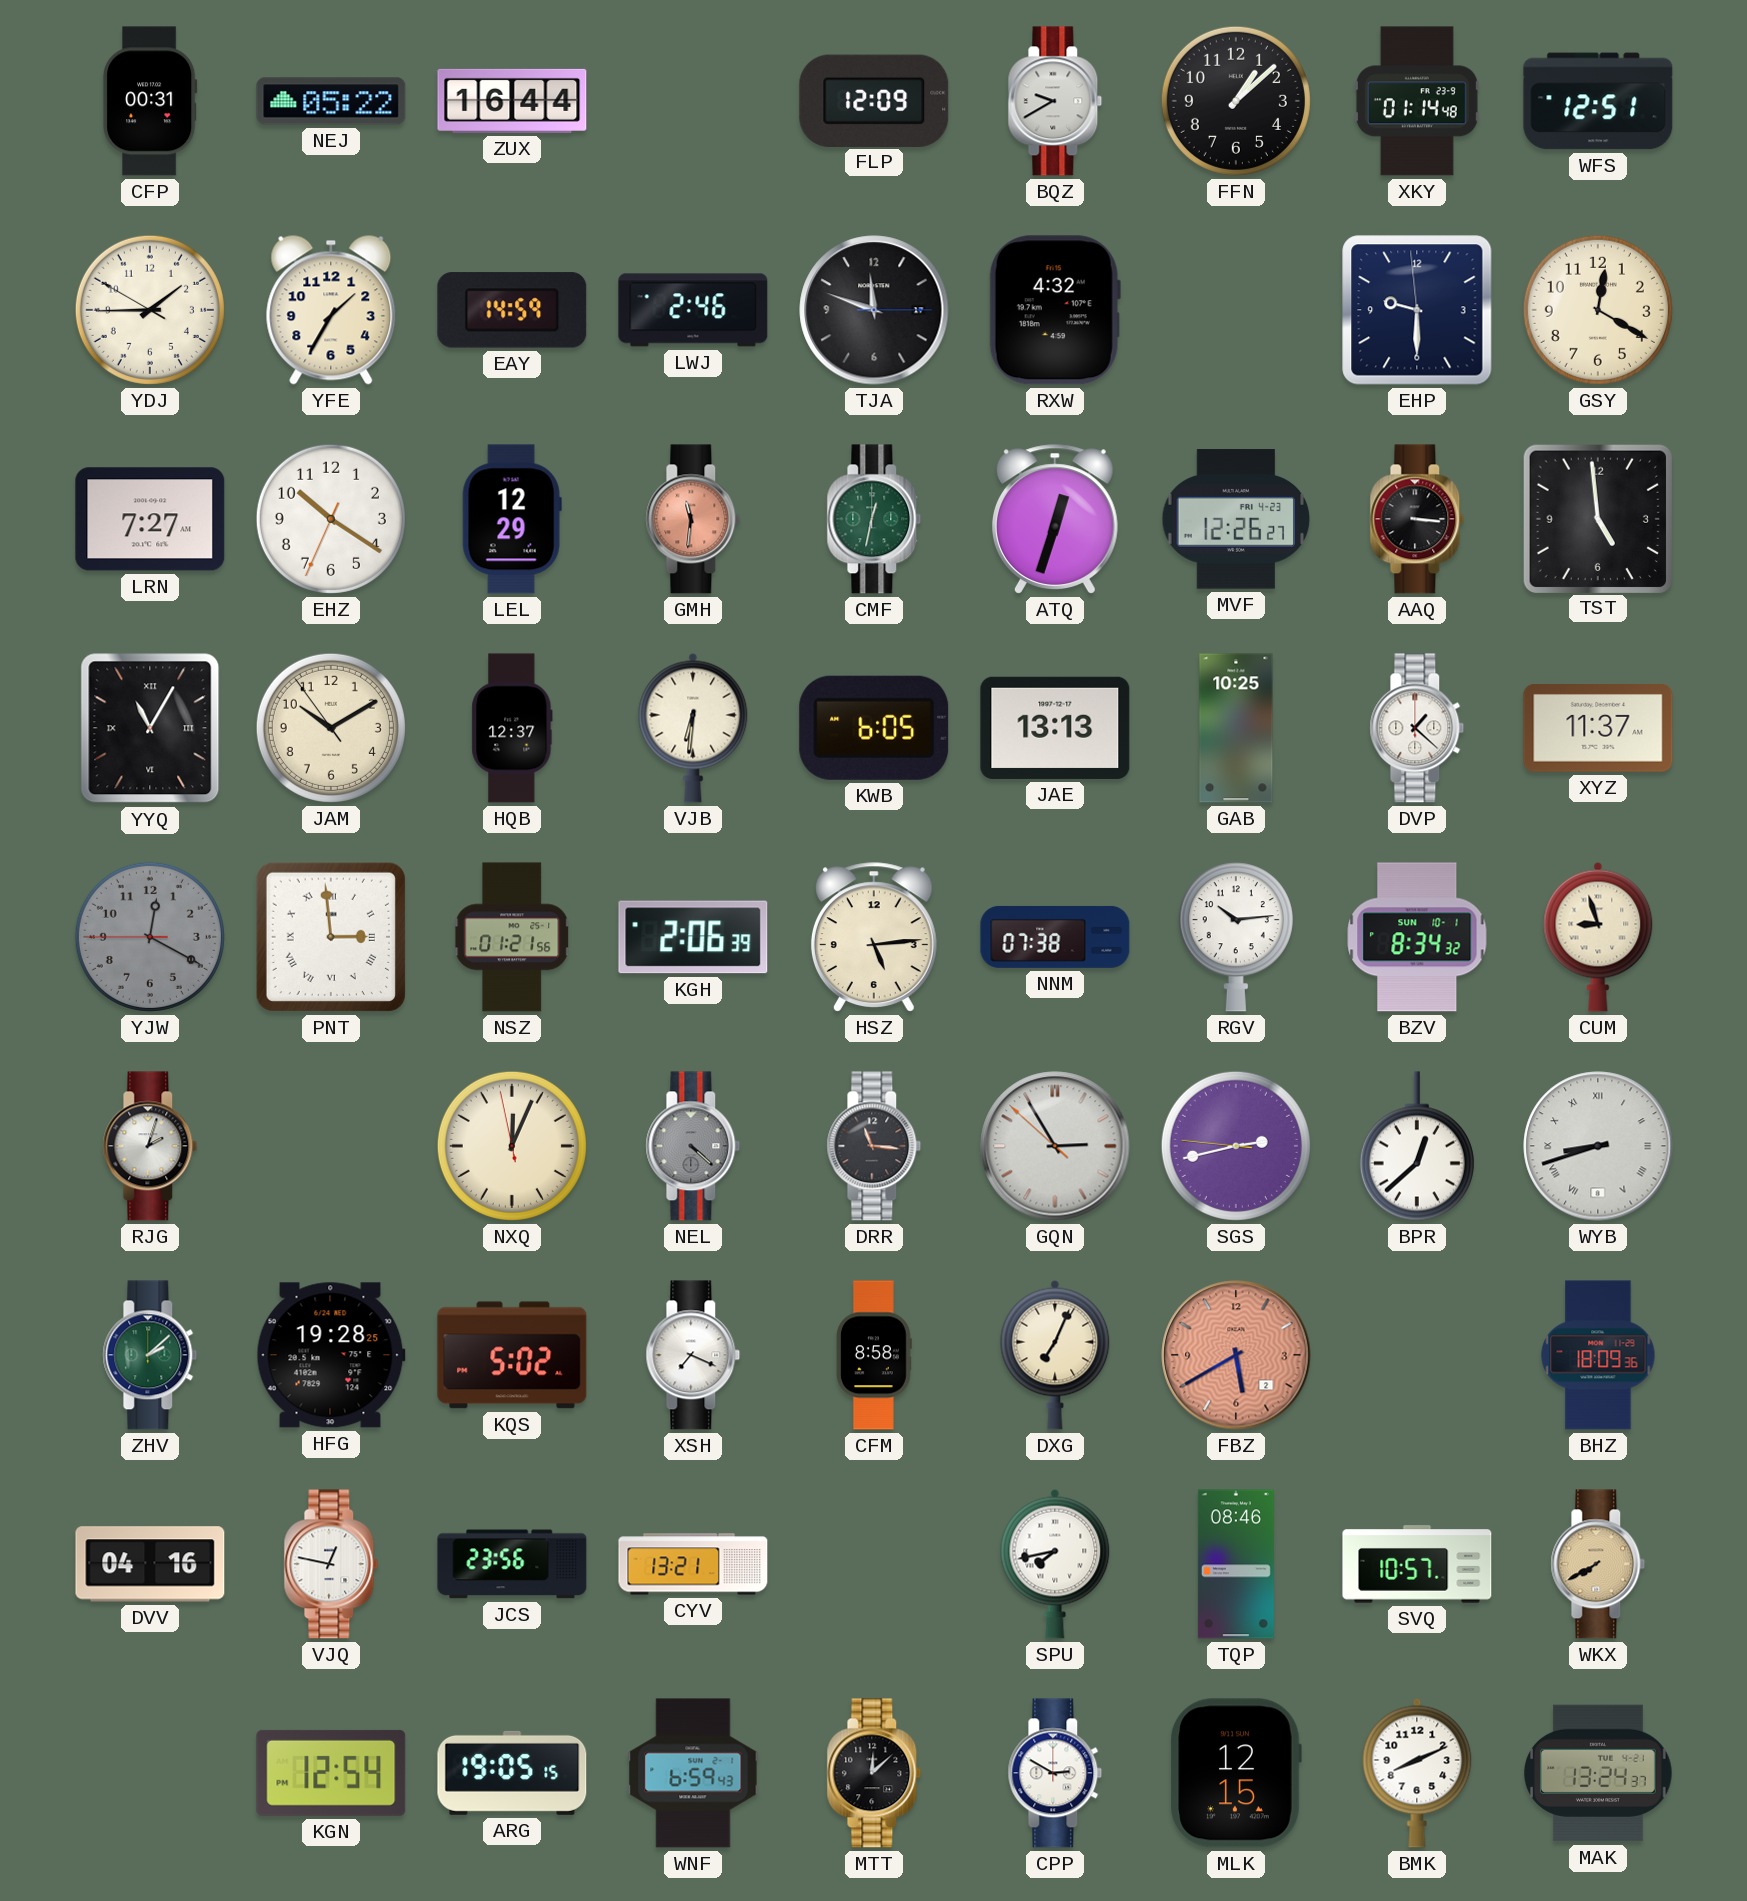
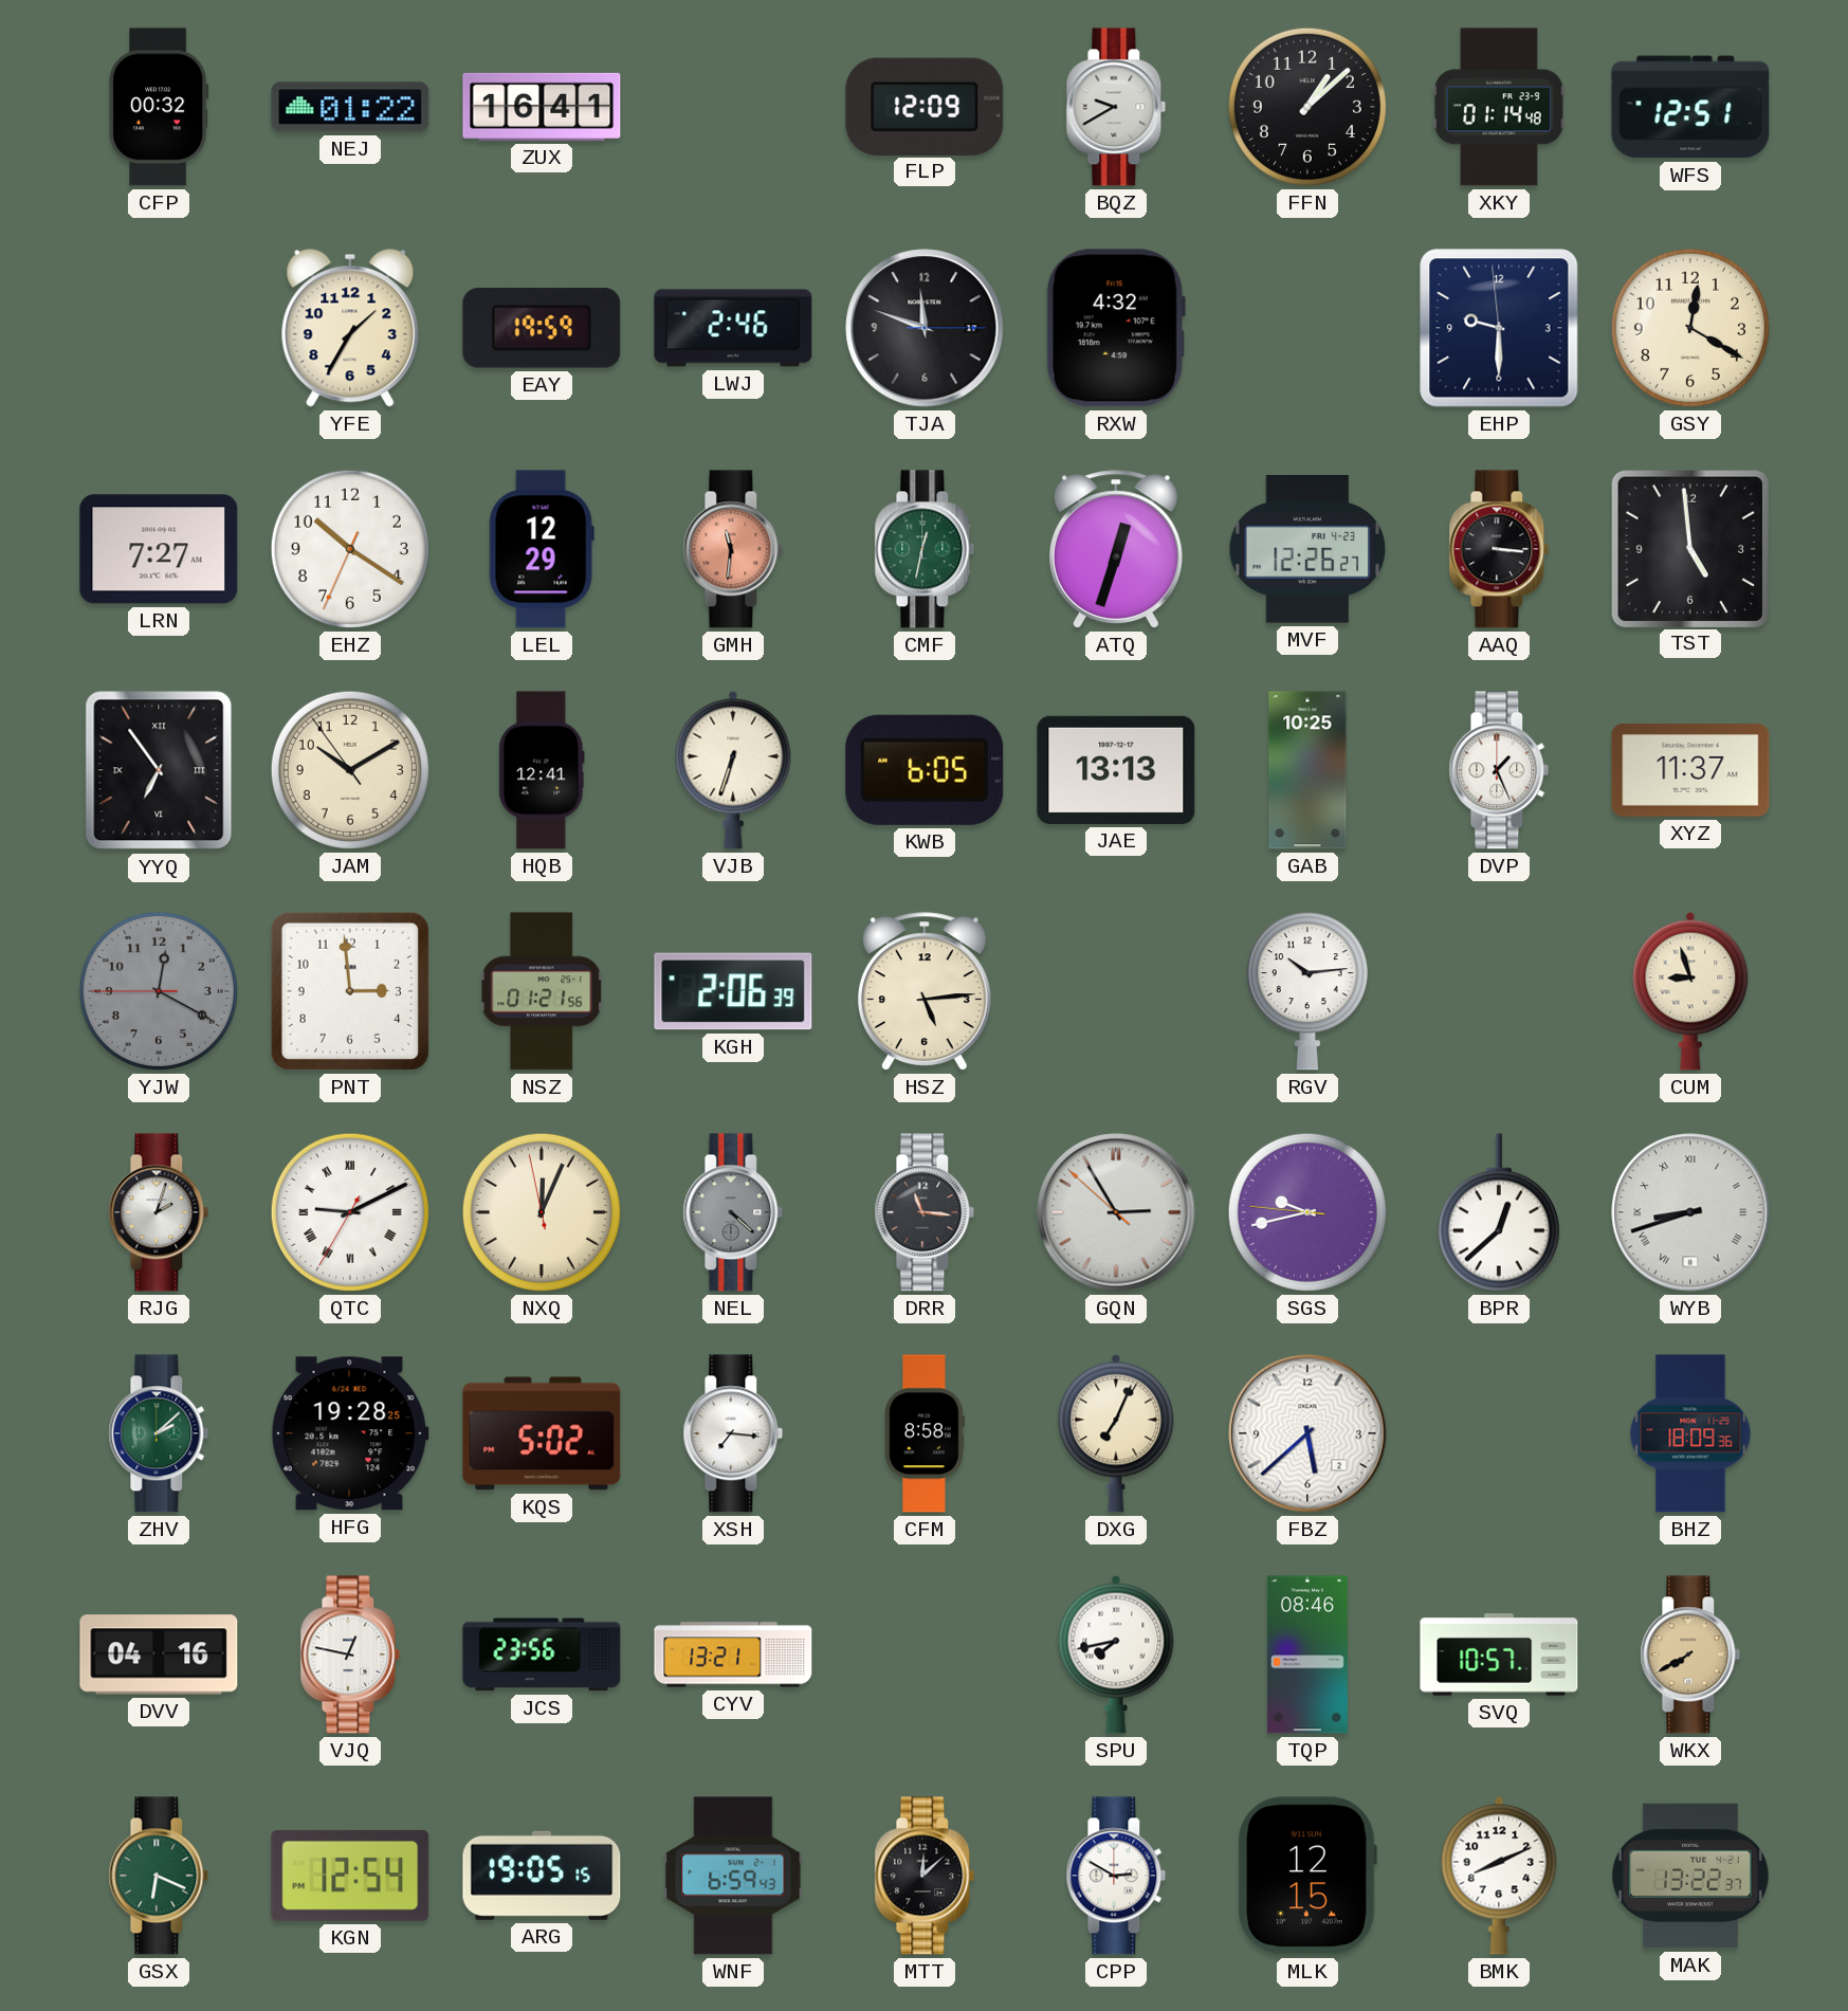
CFP: 00:31 -> 00:32 (159, 107)
NEJ: 05:22 -> 01:22 (350, 107)
ZUX: 16:44 -> 16:41 (542, 107)
YDJ: 1:44 -> none (150, 310)
EAY: 14:59 -> 19:59 (542, 328)
YYQ: 11:05 -> 6:54 (159, 770)
HQB: 12:37 -> 12:41 (542, 770)
VJB: 6:31 -> 6:33 (733, 770)
DVP: 1:22 -> 1:26 (1499, 770)
PNT numerals: Roman -> Arabic (350, 991)
NNM: 07:38 -> none (1055, 937)
BZV: 8:34 -> none (1417, 937)
QTC: none -> 9:10 (350, 1212)
SGS: 2:42 -> 9:42 (1307, 1212)
XSH: 7:19 -> 7:16 (733, 1433)
FBZ: 5:40 -> 5:38 (1307, 1433)
FBZ dial: salmon -> white (1307, 1433)
GSX: none -> 6:19 (159, 1876)
MAK: 13:24 -> 13:22 (1691, 1876)
